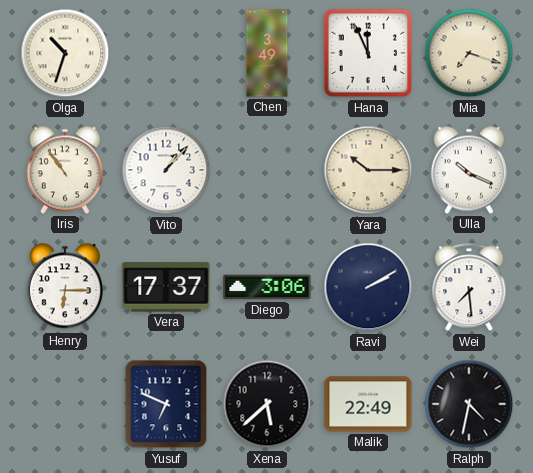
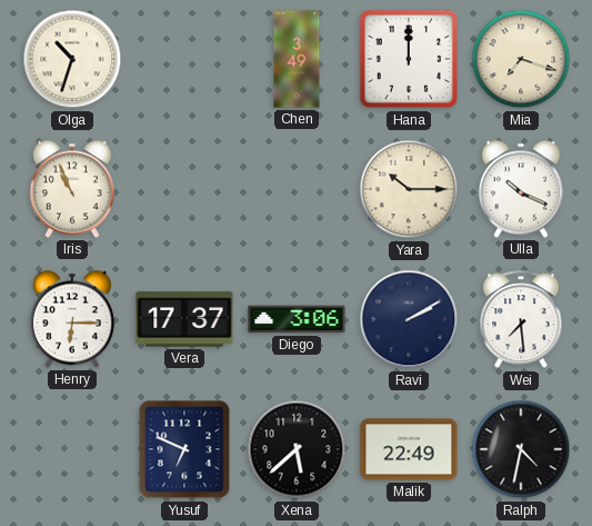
Hana: 11:56 -> 12:00 (409, 59)
Iris: 10:54 -> 10:56 (72, 189)
Vito: 1:07 -> none (166, 170)
